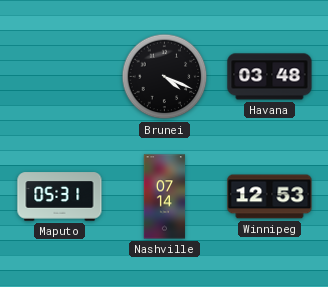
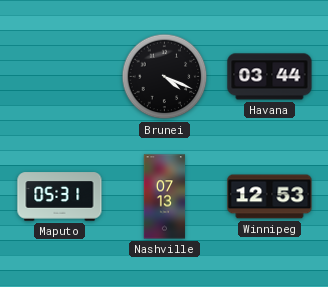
Havana: 03:48 -> 03:44 (270, 77)
Nashville: 07:14 -> 07:13 (165, 197)
